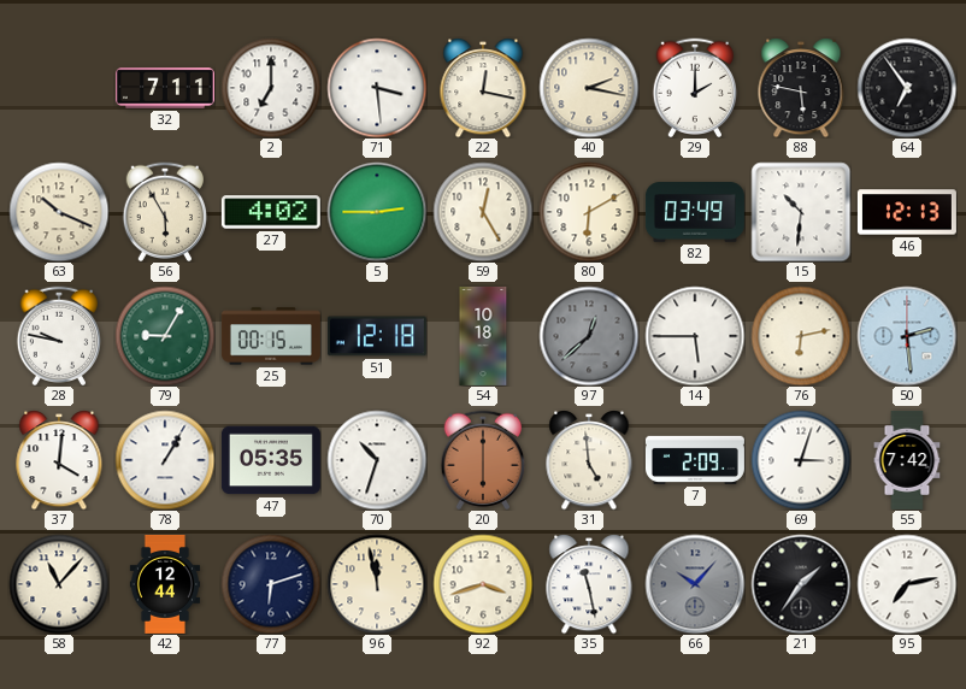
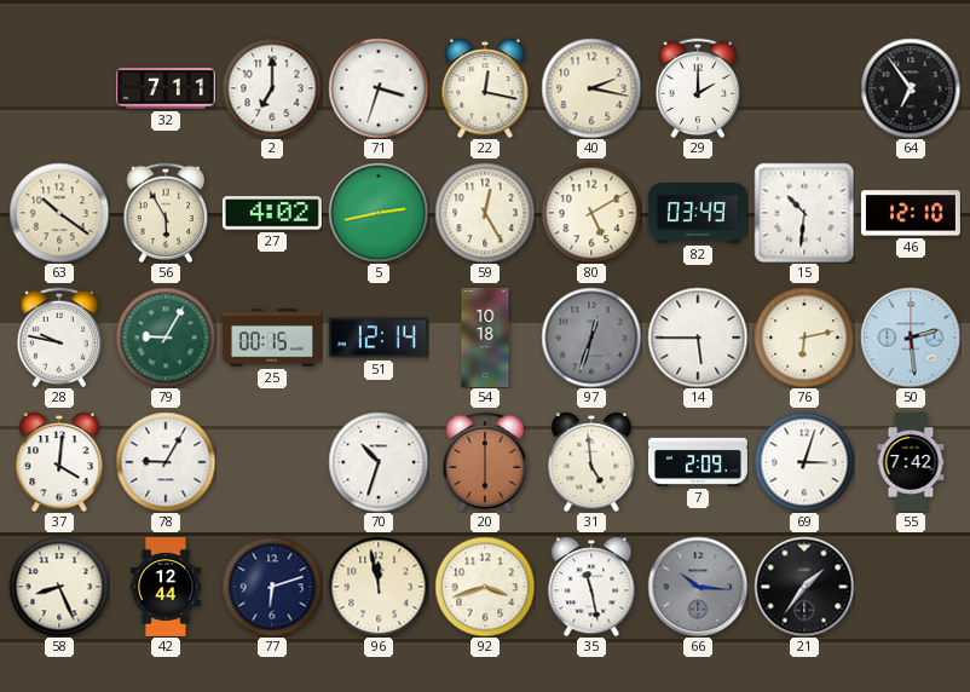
71: 3:29 -> 3:33 (379, 88)
88: 5:47 -> none (801, 88)
63: 10:19 -> 10:21 (59, 213)
5: 2:45 -> 2:43 (379, 213)
80: 6:10 -> 5:10 (591, 213)
46: 12:13 -> 12:10 (911, 213)
51: 12:18 -> 12:14 (379, 338)
97: 12:38 -> 12:33 (591, 338)
78: 1:05 -> 9:05 (166, 462)
47: 05:35 -> none (271, 460)
58: 11:07 -> 8:26 (59, 587)
66: 10:07 -> 10:16 (698, 587)
95: 7:13 -> none (907, 584)
